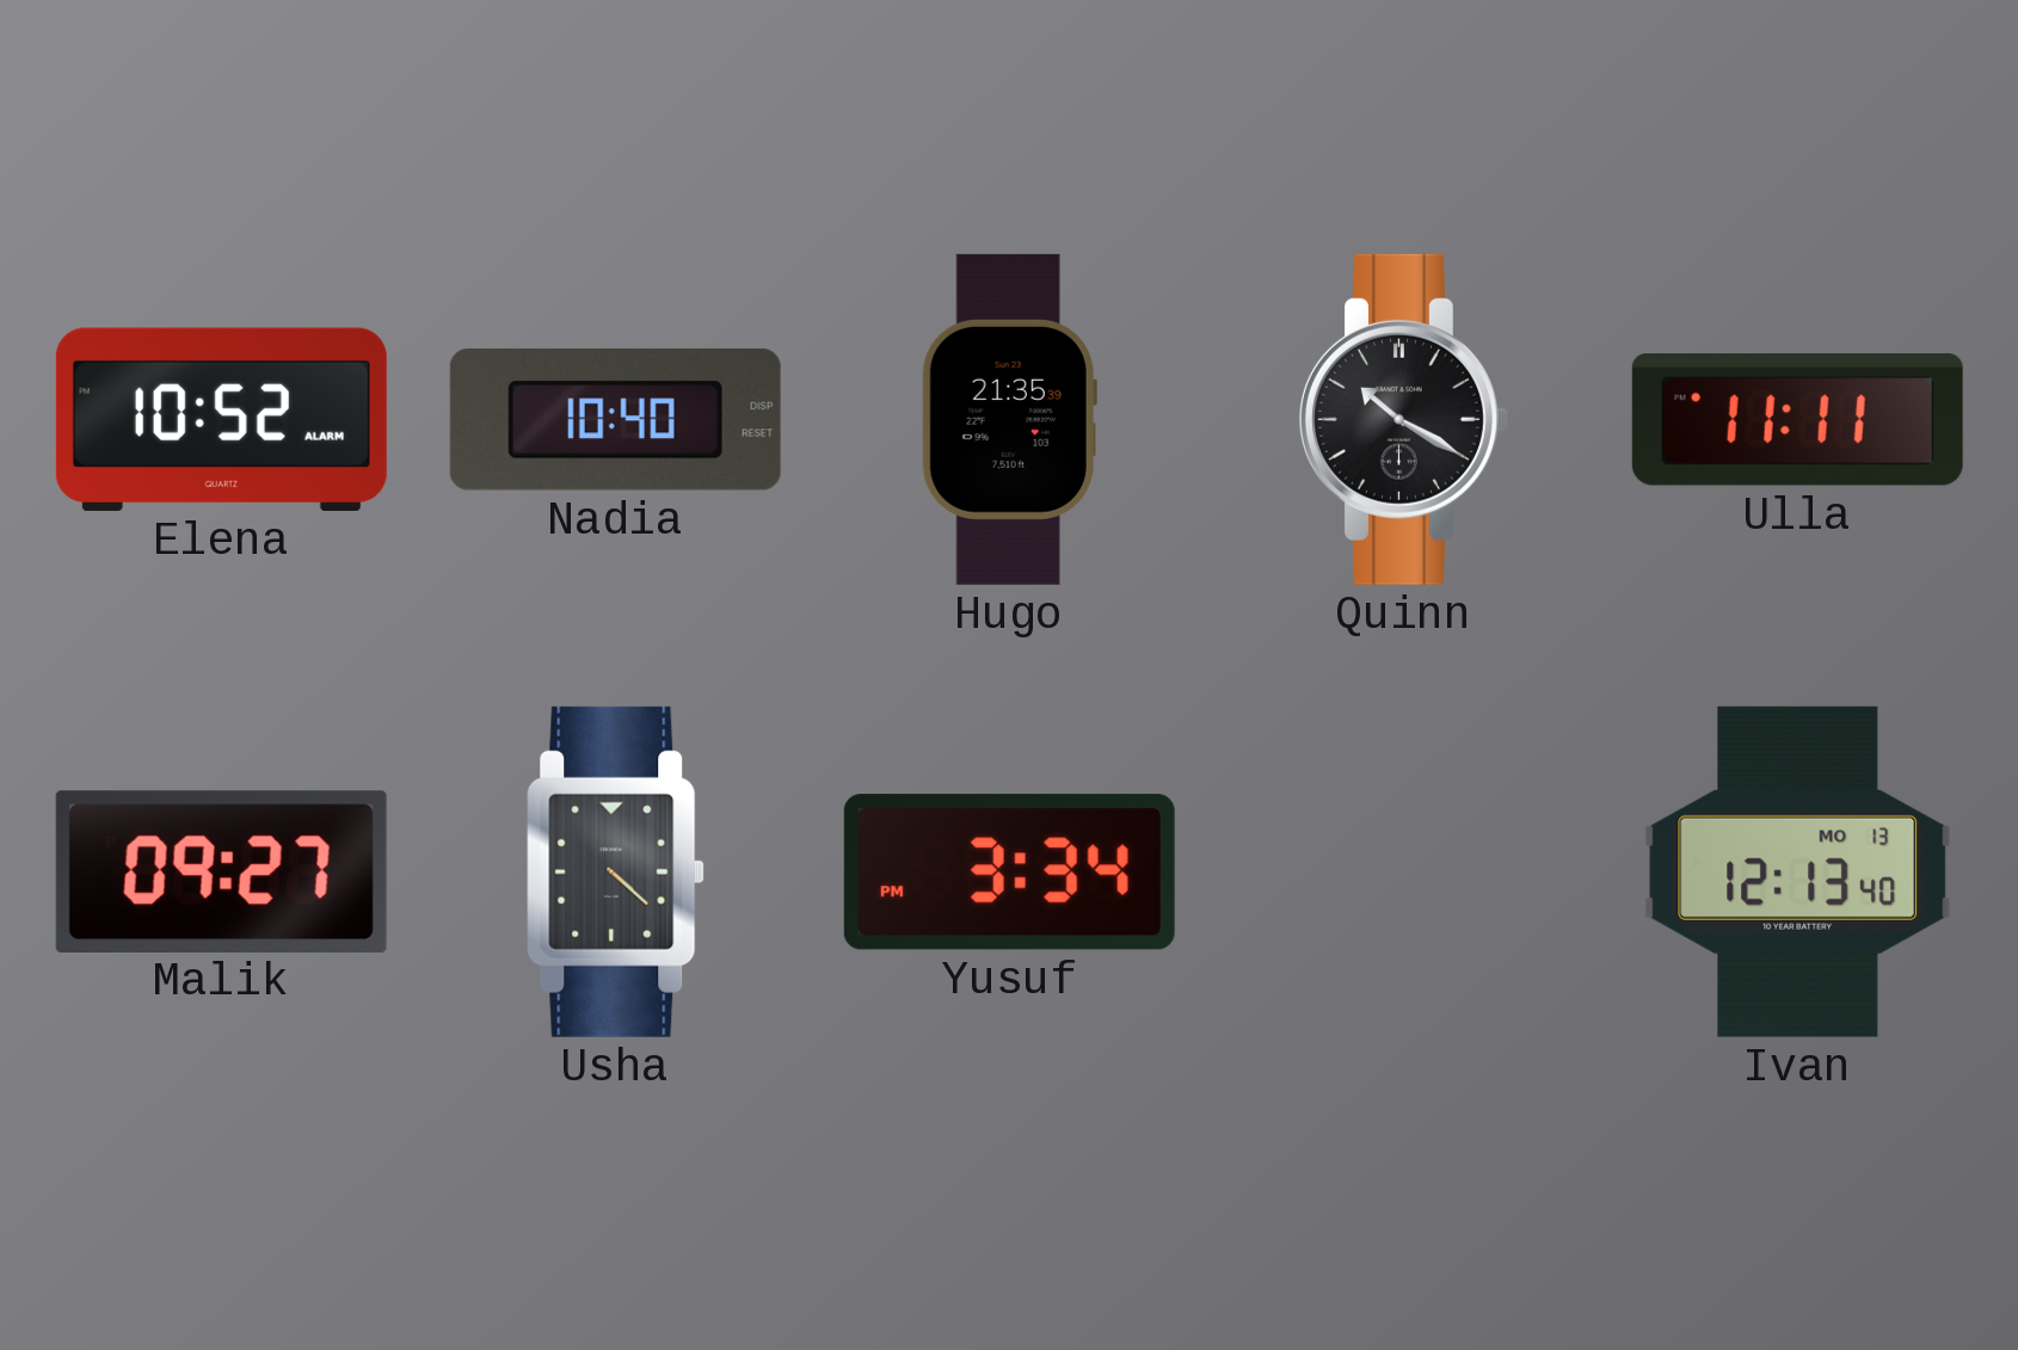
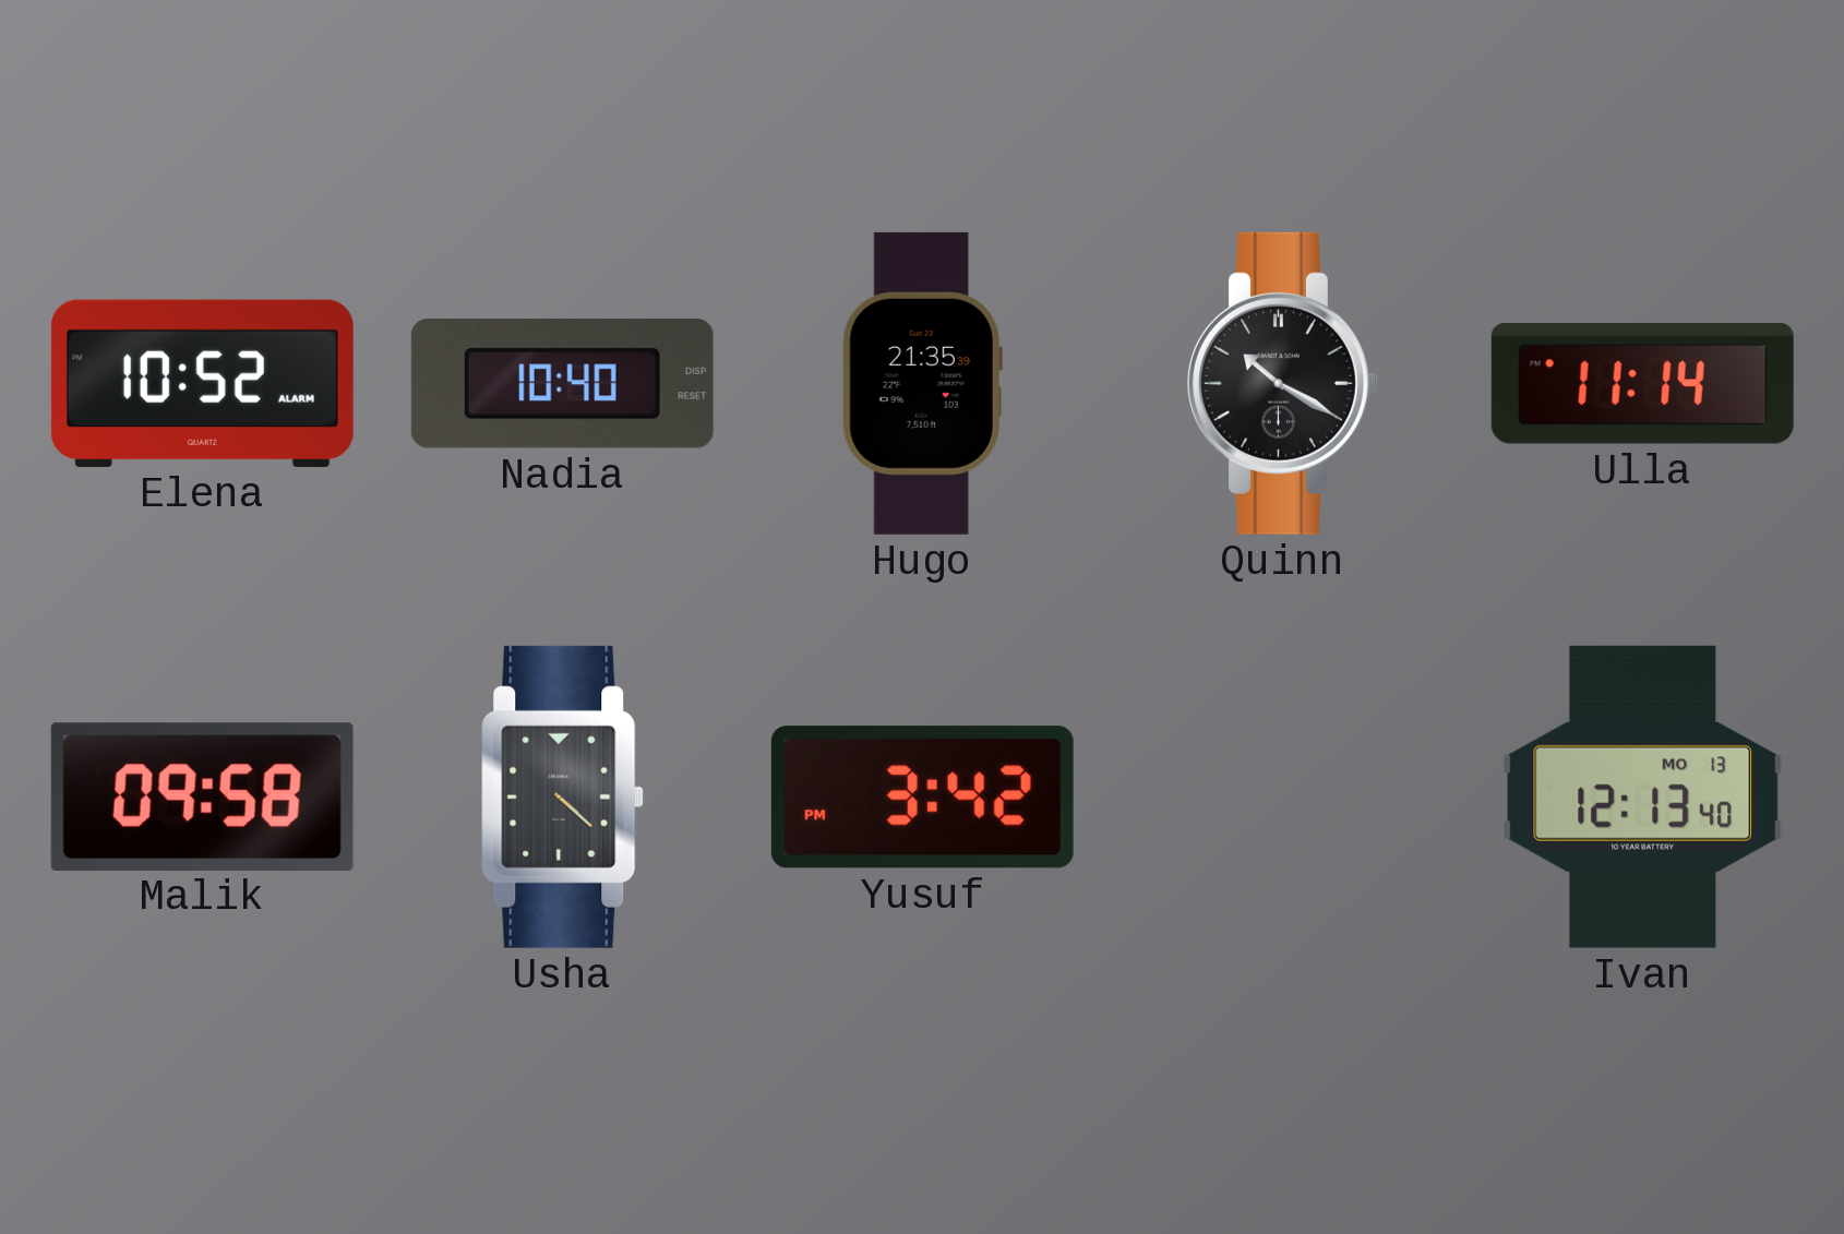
Ulla: 11:11 -> 11:14 (1642, 384)
Malik: 09:27 -> 09:58 (202, 796)
Yusuf: 3:34 -> 3:42 (922, 798)
